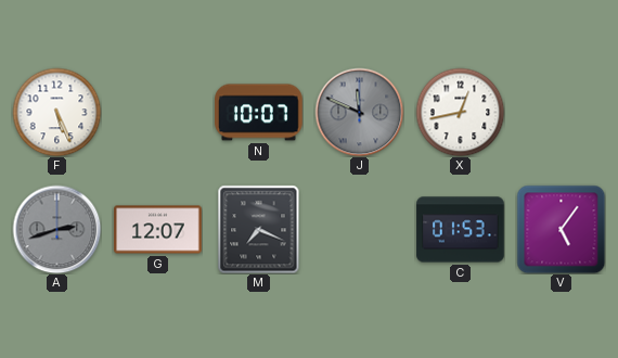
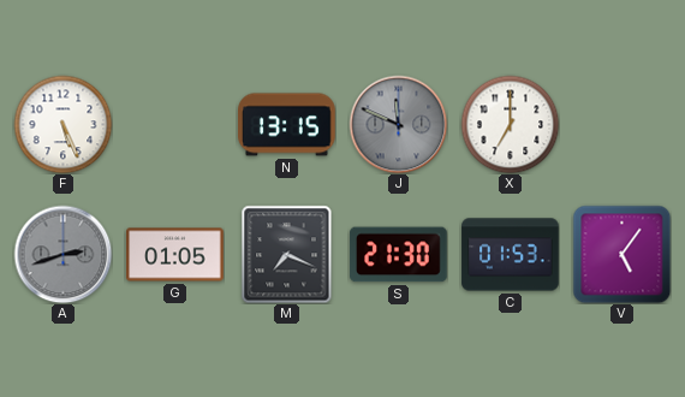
N: 10:07 -> 13:15 (287, 125)
X: 12:43 -> 7:00 (510, 124)
G: 12:07 -> 01:05 (175, 255)
S: none -> 21:30 (399, 255)
